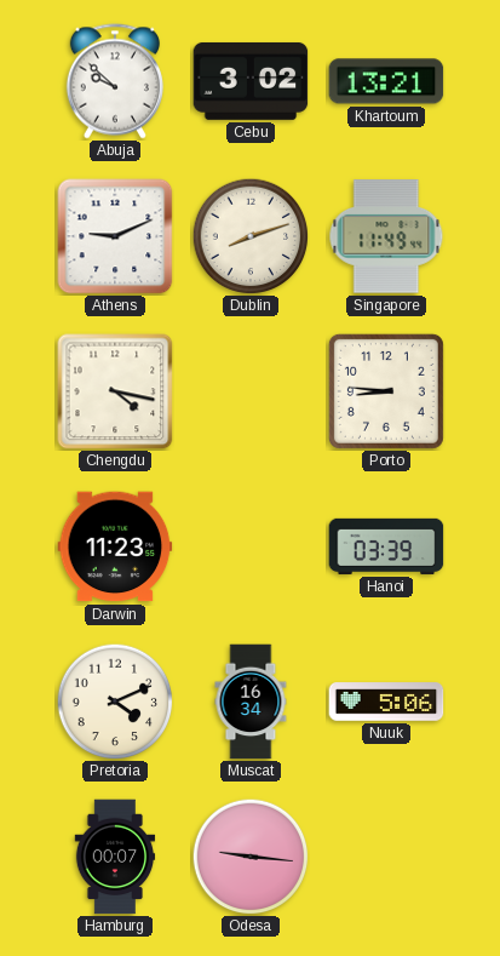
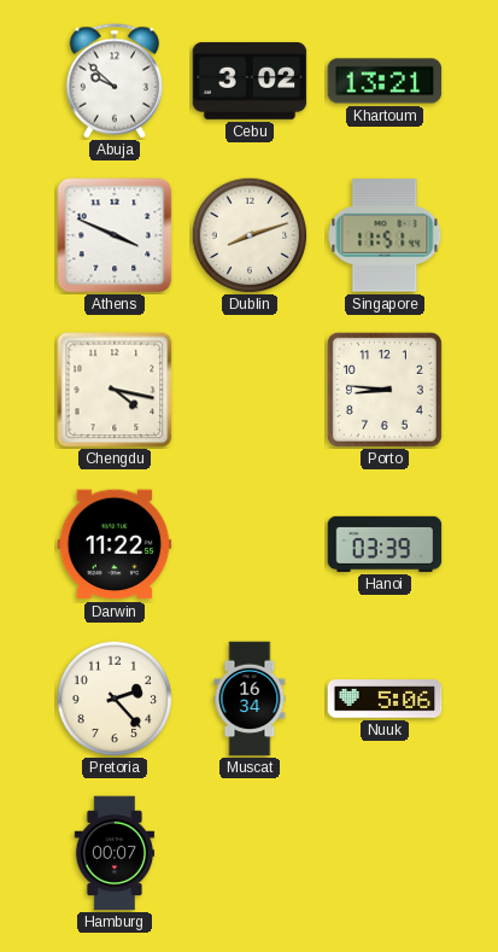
Athens: 9:11 -> 3:49 (115, 235)
Singapore: 11:49 -> 11:51 (385, 235)
Darwin: 11:23 -> 11:22 (115, 544)
Pretoria: 4:11 -> 2:23 (115, 699)
Odesa: 9:16 -> none (251, 857)
